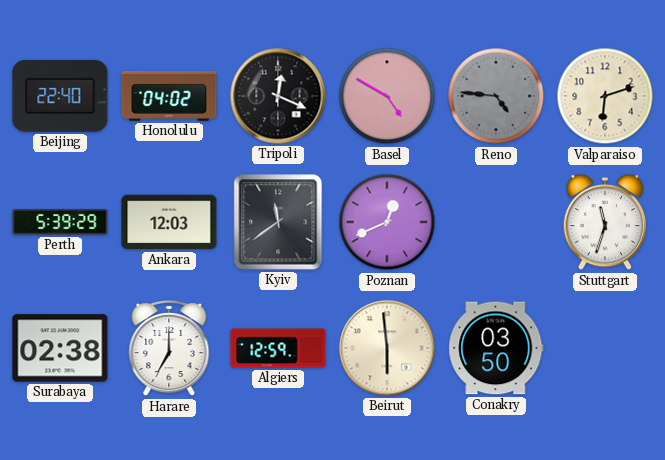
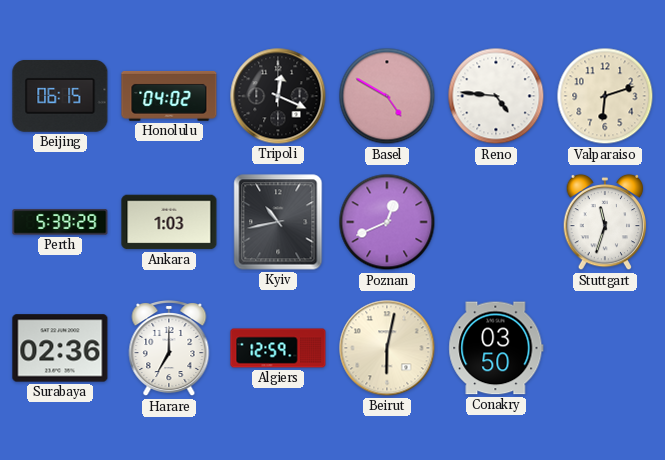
Beijing: 22:40 -> 06:15 (60, 96)
Reno dial: grey -> white (496, 96)
Ankara: 12:03 -> 1:03 (169, 222)
Kyiv: 11:39 -> 10:43 (278, 222)
Surabaya: 02:38 -> 02:36 (60, 348)
Beirut: 5:59 -> 6:02 (387, 348)
